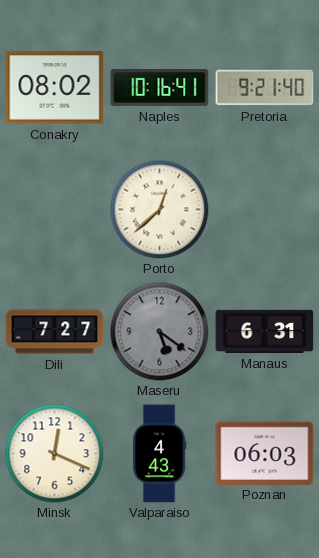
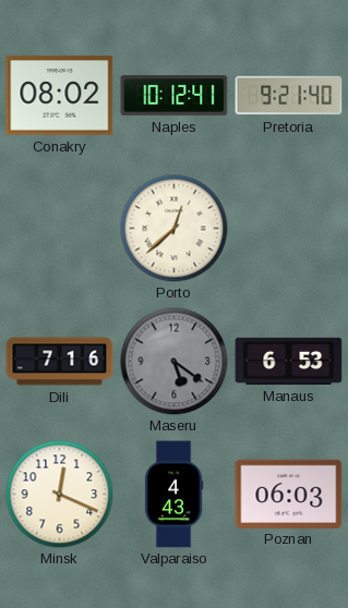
Naples: 10:16 -> 10:12 (175, 95)
Dili: 7:27 -> 7:16 (60, 362)
Manaus: 6:31 -> 6:53 (289, 361)
